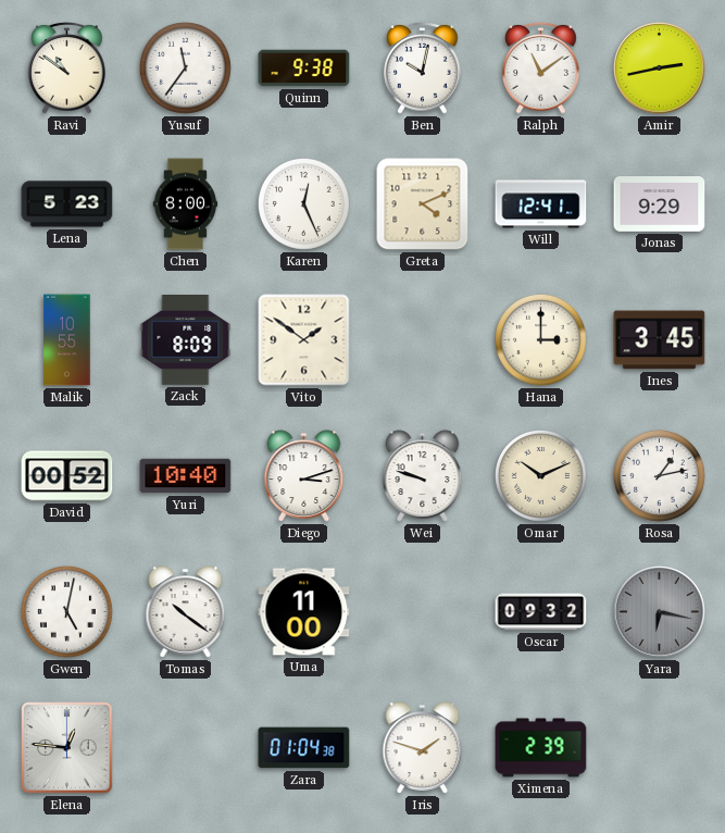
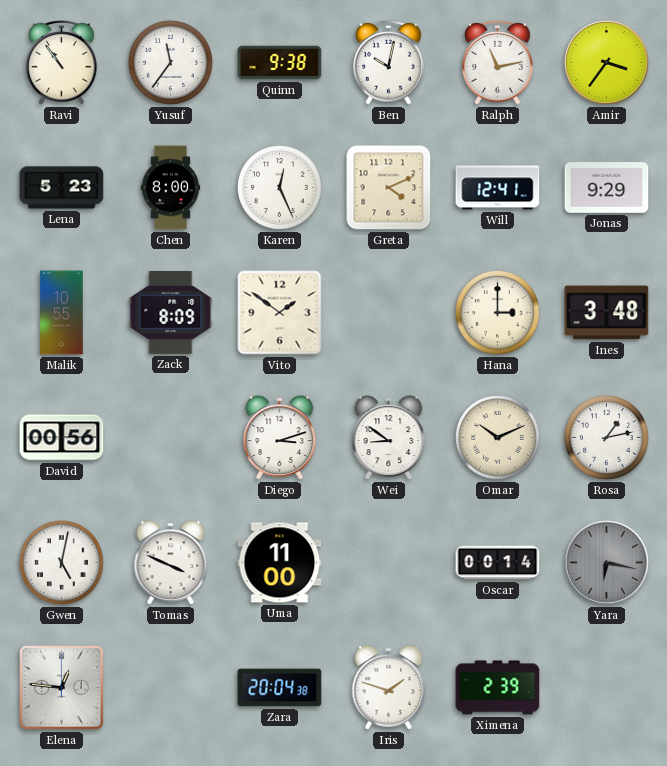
Ravi: 10:51 -> 10:54 (62, 63)
Ralph: 11:09 -> 11:13 (498, 63)
Amir: 2:43 -> 3:36 (607, 63)
Ines: 3:45 -> 3:48 (607, 313)
David: 00:52 -> 00:56 (62, 438)
Yuri: 10:40 -> none (186, 476)
Wei: 9:48 -> 8:51 (389, 438)
Tomas: 10:21 -> 3:49 (171, 563)
Oscar: 09:32 -> 00:14 (498, 563)
Zara: 01:04 -> 20:04 (280, 688)
